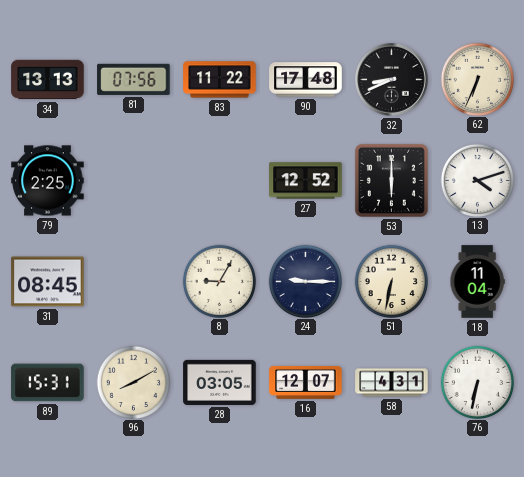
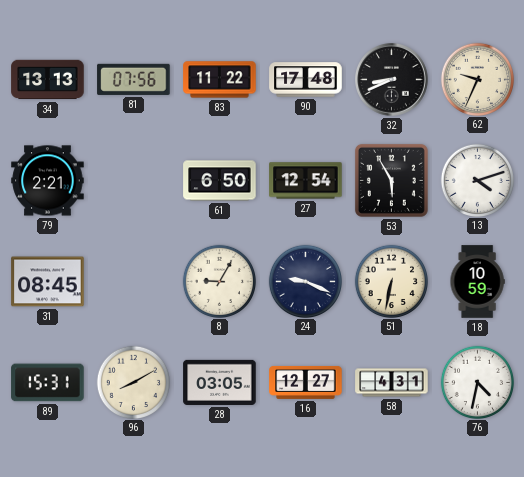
62: 6:34 -> 9:34 (477, 79)
79: 2:25 -> 2:21 (48, 181)
61: none -> 6:50 (220, 181)
27: 12:52 -> 12:54 (306, 181)
53: 6:00 -> 5:55 (391, 180)
24: 9:15 -> 9:19 (305, 281)
18: 11:04 -> 10:59 (477, 282)
16: 12:07 -> 12:27 (306, 382)
76: 6:32 -> 4:32 (477, 382)
